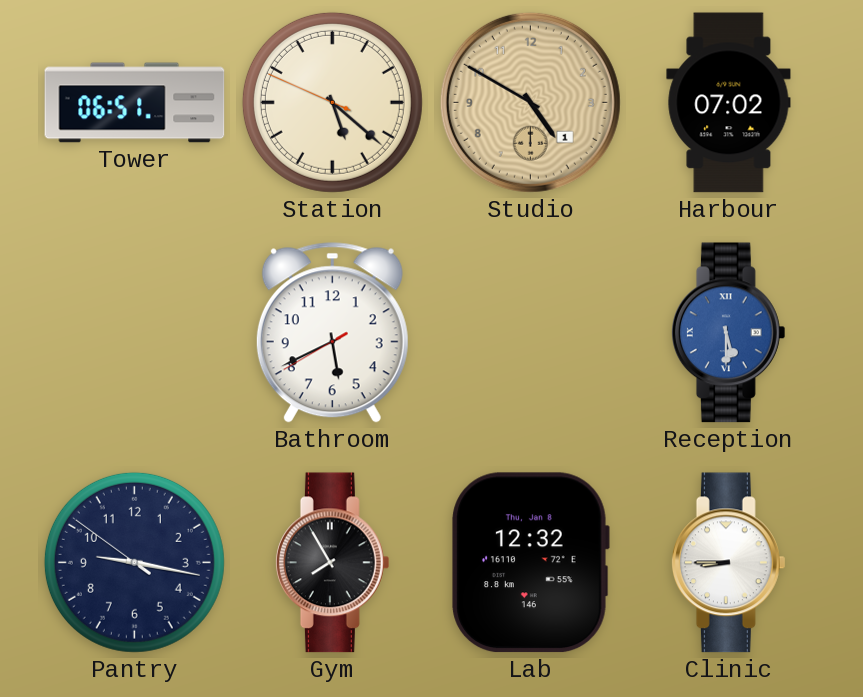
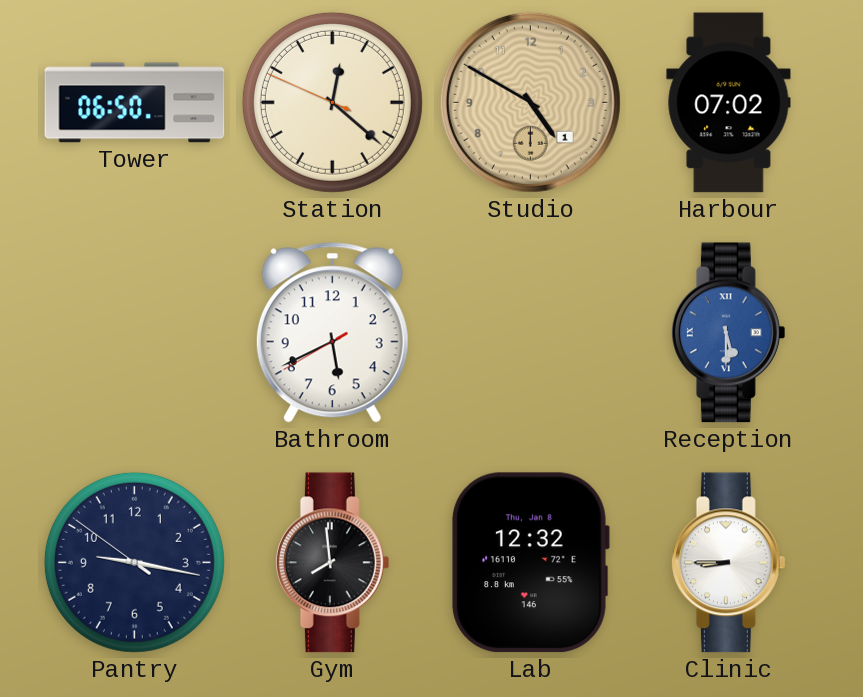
Tower: 06:51 -> 06:50 (135, 103)
Station: 5:21 -> 12:21 (332, 102)
Gym: 7:55 -> 7:59 (332, 563)
